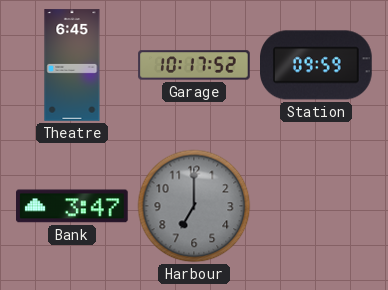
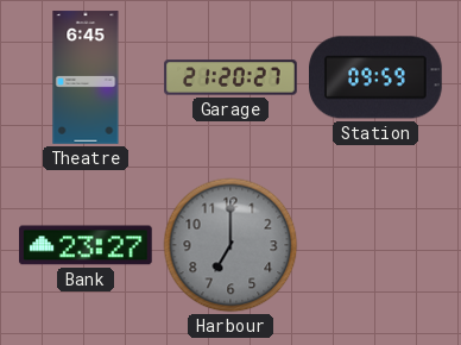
Garage: 10:17 -> 21:20 (230, 77)
Bank: 3:47 -> 23:27 (87, 245)
